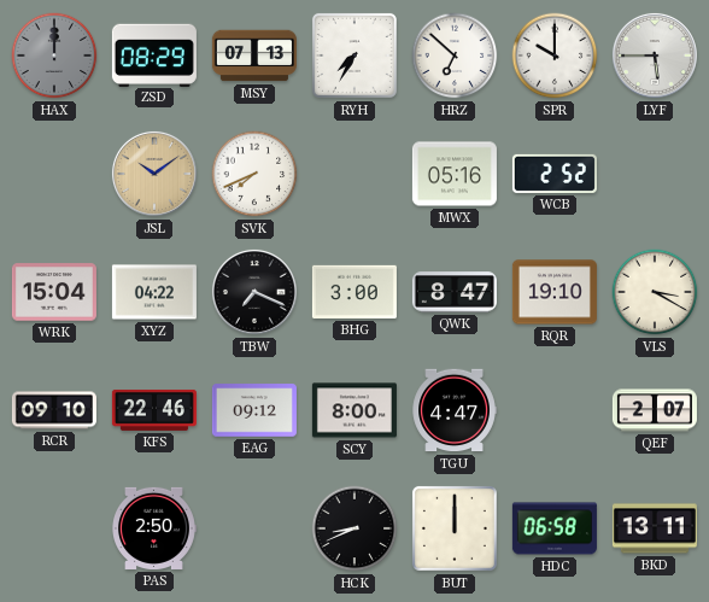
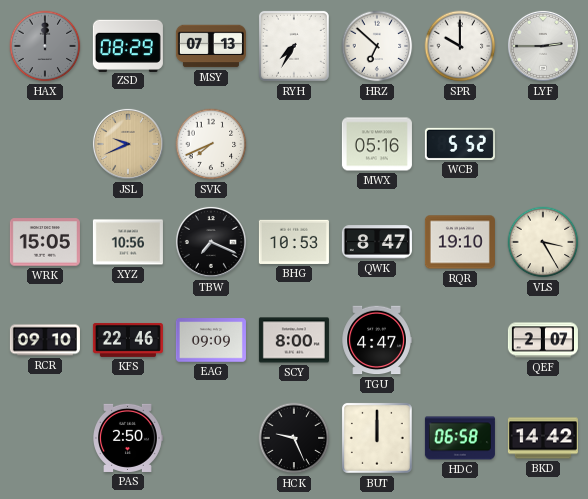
LYF: 5:45 -> 2:45 (543, 46)
JSL: 10:09 -> 9:41 (128, 144)
WCB: 2:52 -> 5:52 (460, 144)
WRK: 15:04 -> 15:05 (45, 242)
XYZ: 04:22 -> 10:56 (128, 242)
BHG: 3:00 -> 10:53 (294, 242)
VLS: 3:20 -> 3:25 (543, 242)
EAG: 09:12 -> 09:09 (211, 340)
HCK: 8:41 -> 9:26 (294, 438)
BKD: 13:11 -> 14:42 (543, 438)
